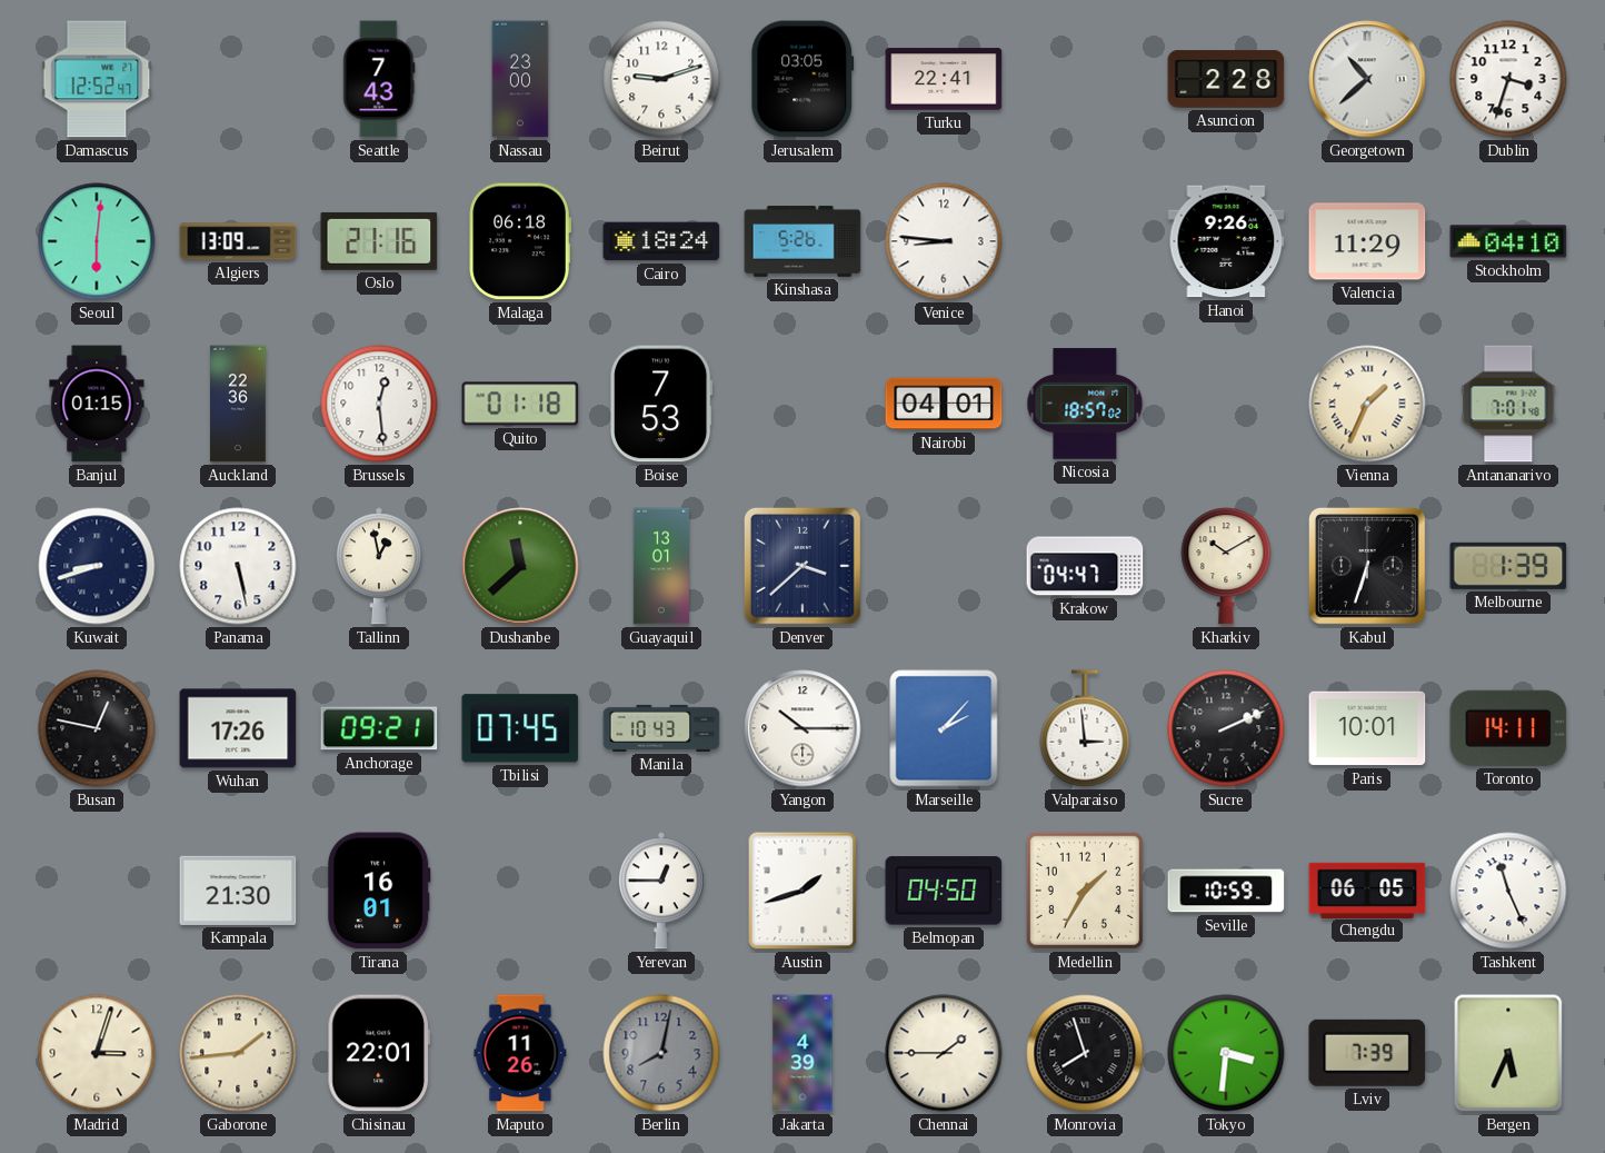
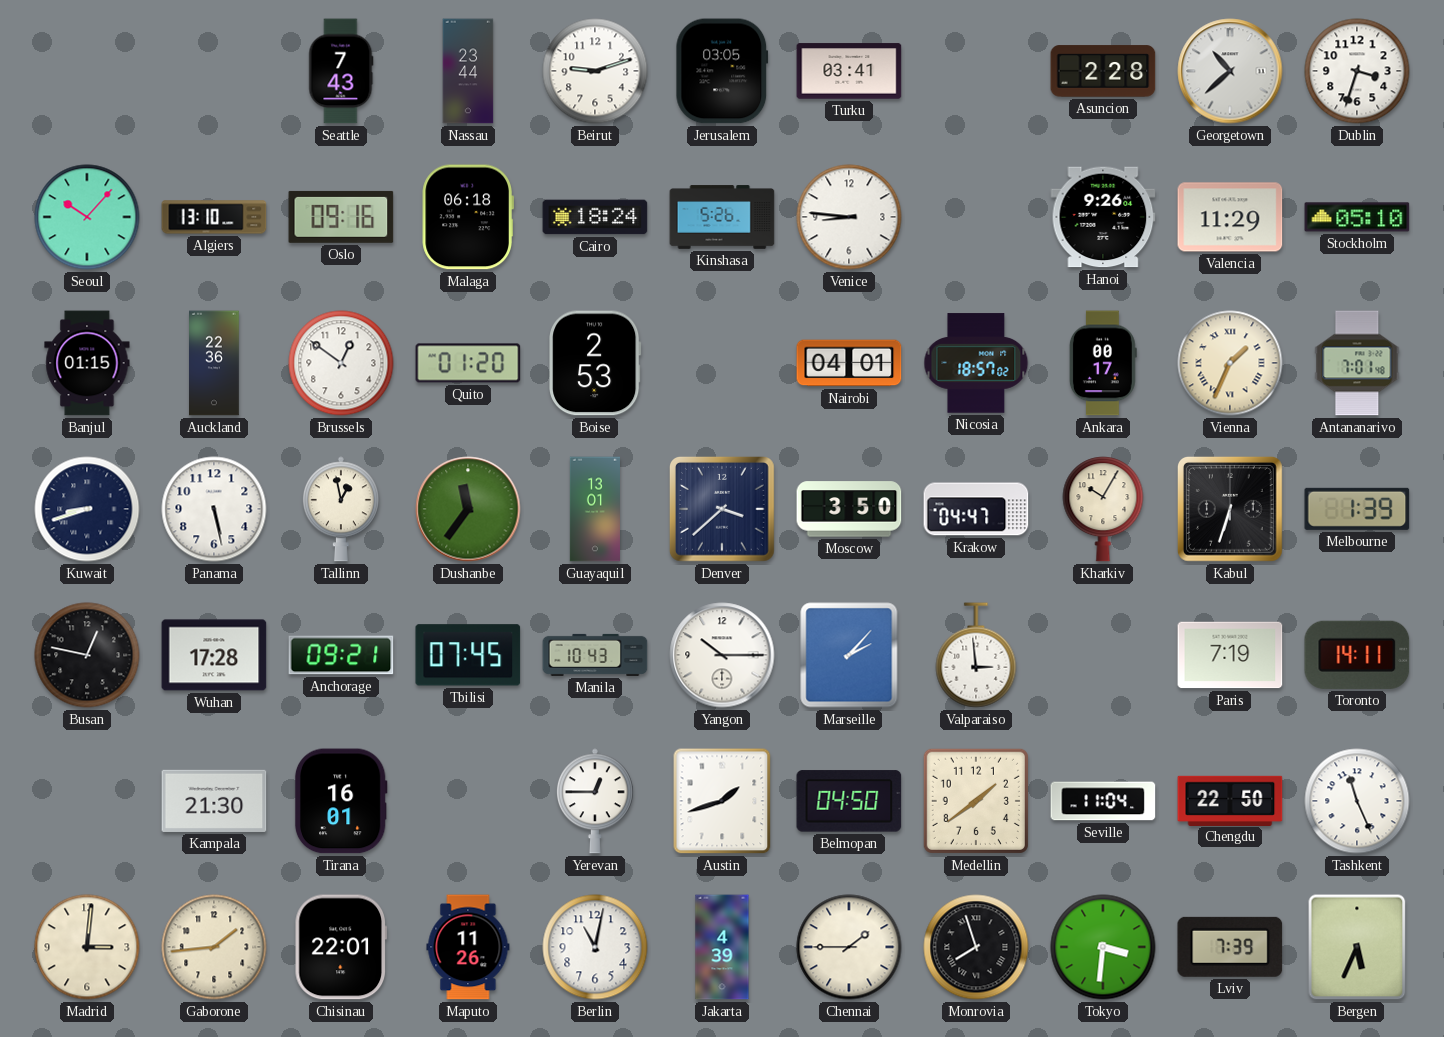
Damascus: 12:52 -> none (97, 79)
Nassau: 23:00 -> 23:44 (468, 71)
Turku: 22:41 -> 03:41 (849, 71)
Seoul: 6:01 -> 10:07 (87, 217)
Algiers: 13:09 -> 13:10 (214, 217)
Oslo: 21:16 -> 09:16 (341, 217)
Stockholm: 04:10 -> 05:10 (1357, 217)
Brussels: 12:29 -> 12:51 (341, 363)
Quito: 01:18 -> 01:20 (468, 363)
Boise: 7:53 -> 2:53 (595, 363)
Ankara: none -> 00:17 (1103, 363)
Dushanbe: 11:38 -> 11:36 (468, 509)
Moscow: none -> 3:50 (849, 509)
Kharkiv: 10:10 -> 10:05 (1103, 509)
Wuhan: 17:26 -> 17:28 (214, 655)
Sucre: 2:11 -> none (1226, 728)
Paris: 10:01 -> 7:19 (1230, 655)
Medellin: 1:35 -> 1:39 (976, 801)
Seville: 10:59 -> 11:04 (1103, 801)
Chengdu: 06:05 -> 22:50 (1230, 800)
Madrid: 3:03 -> 3:01 (87, 947)
Berlin: 8:02 -> 11:02 (595, 947)
Berlin dial: grey -> white (595, 947)
